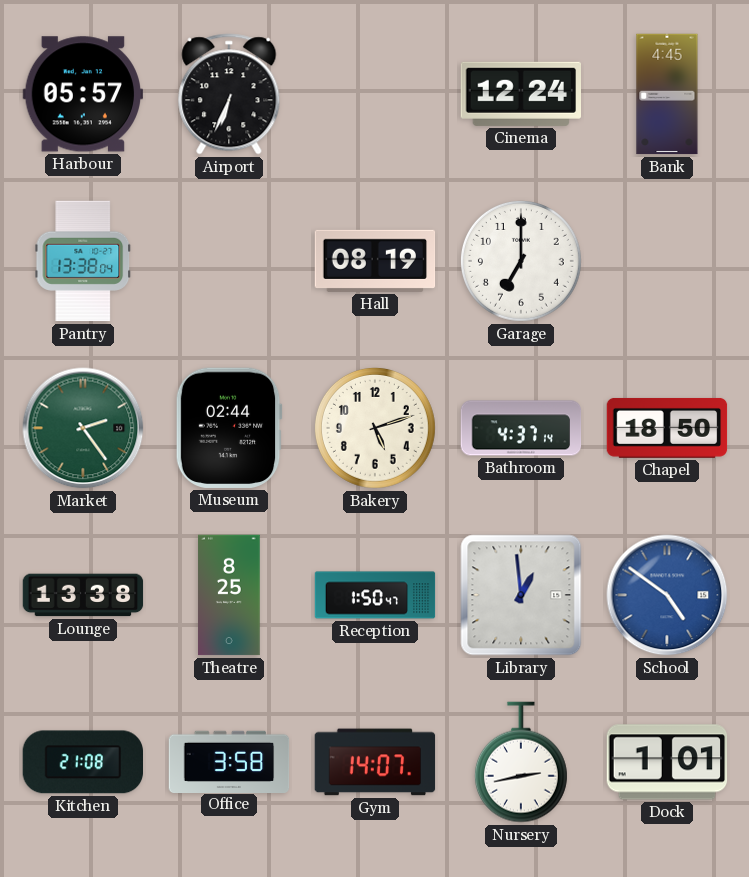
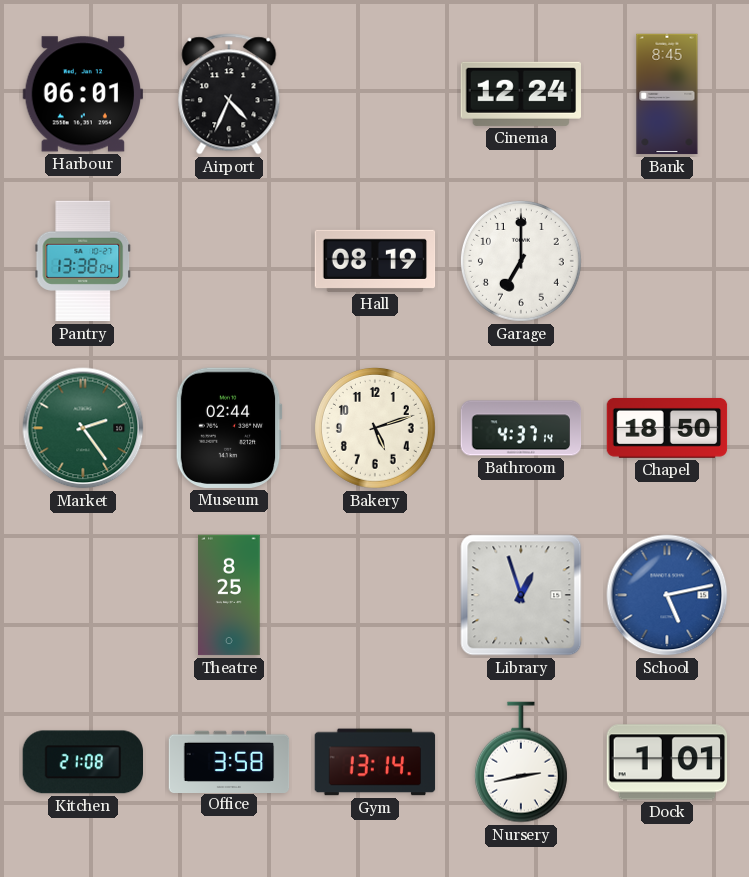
Harbour: 05:57 -> 06:01 (82, 94)
Airport: 6:34 -> 4:34 (229, 94)
Bank: 4:45 -> 8:45 (667, 94)
Lounge: 13:38 -> none (83, 595)
Reception: 1:50 -> none (375, 595)
Library: 12:59 -> 12:57 (521, 595)
School: 4:51 -> 5:13 (667, 595)
Gym: 14:07 -> 13:14 (375, 762)
